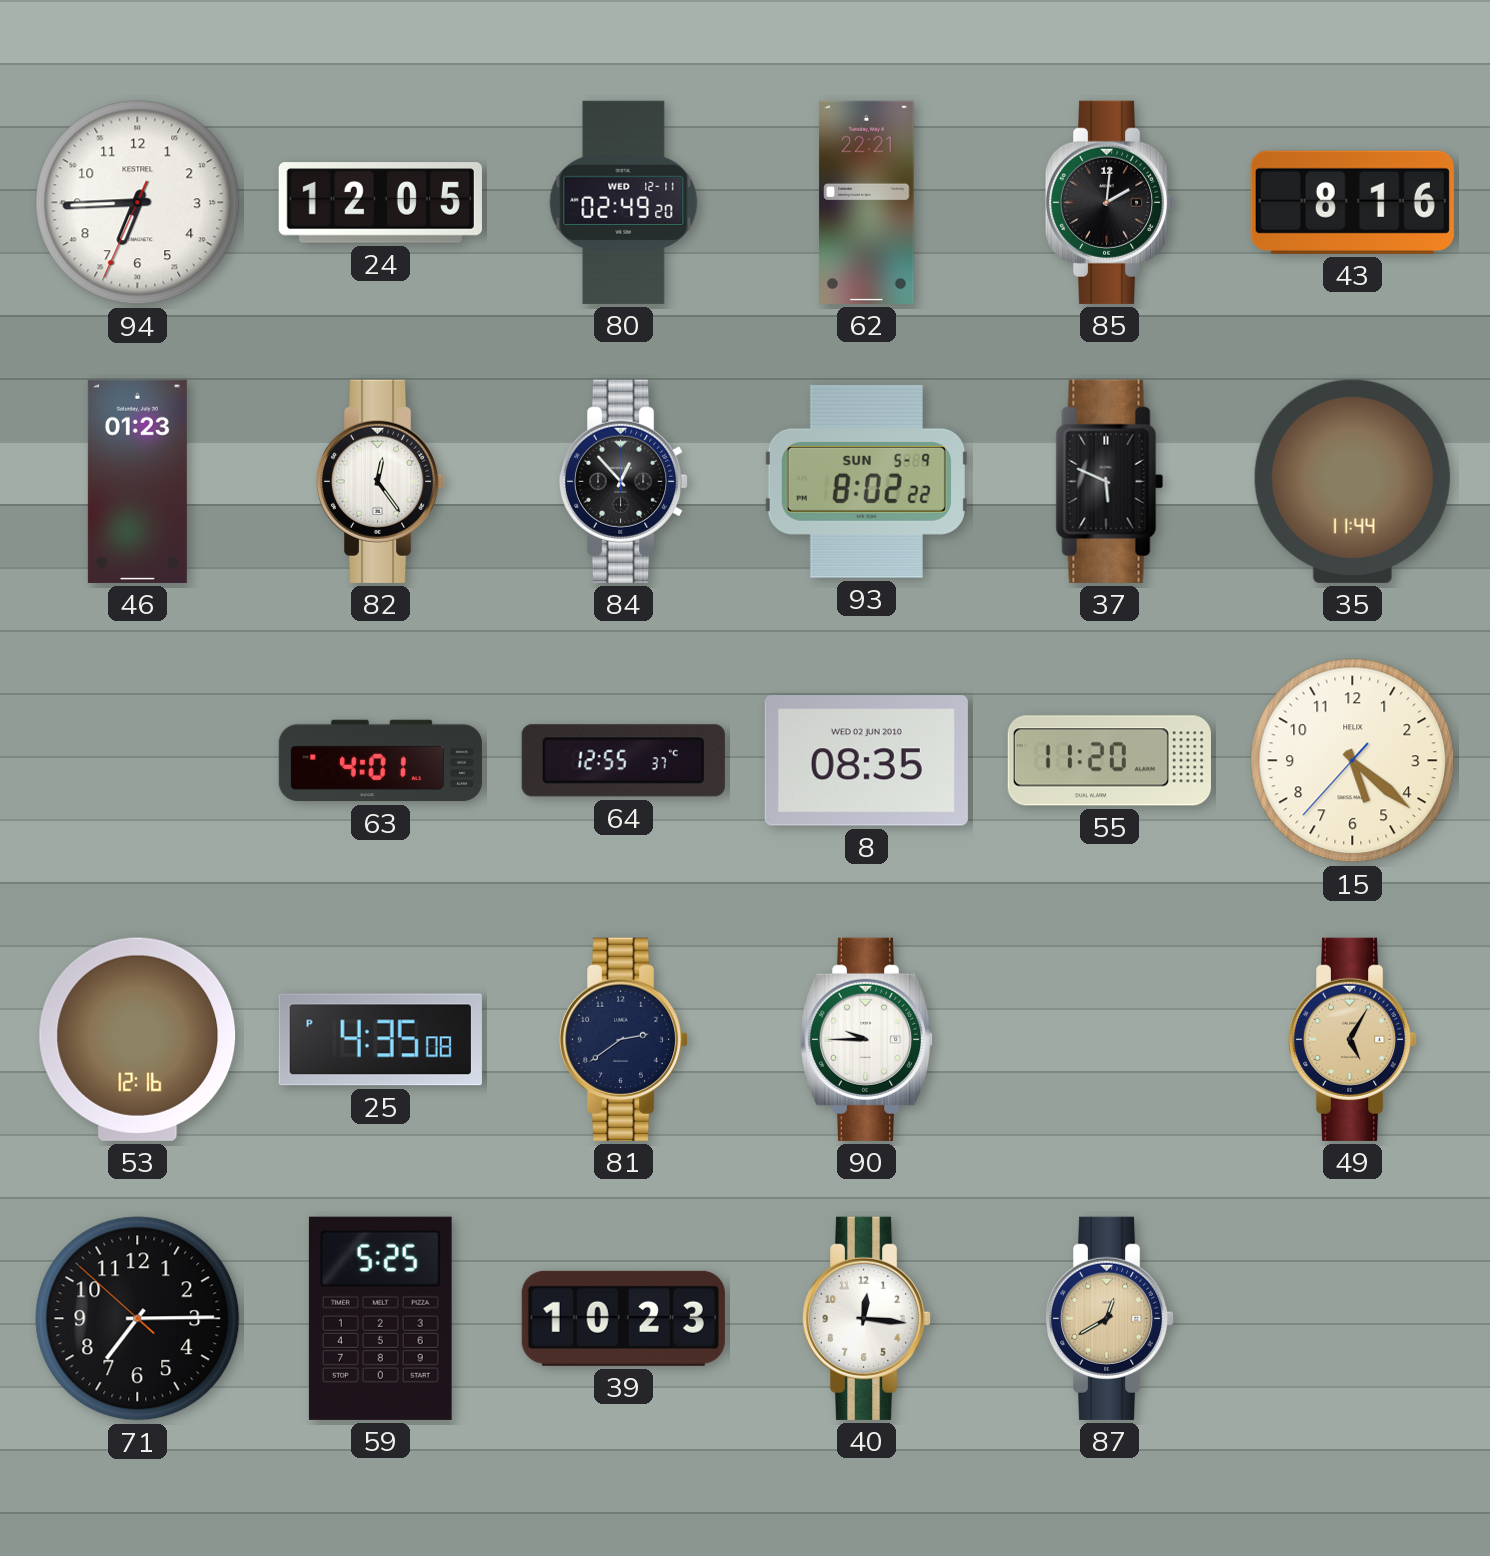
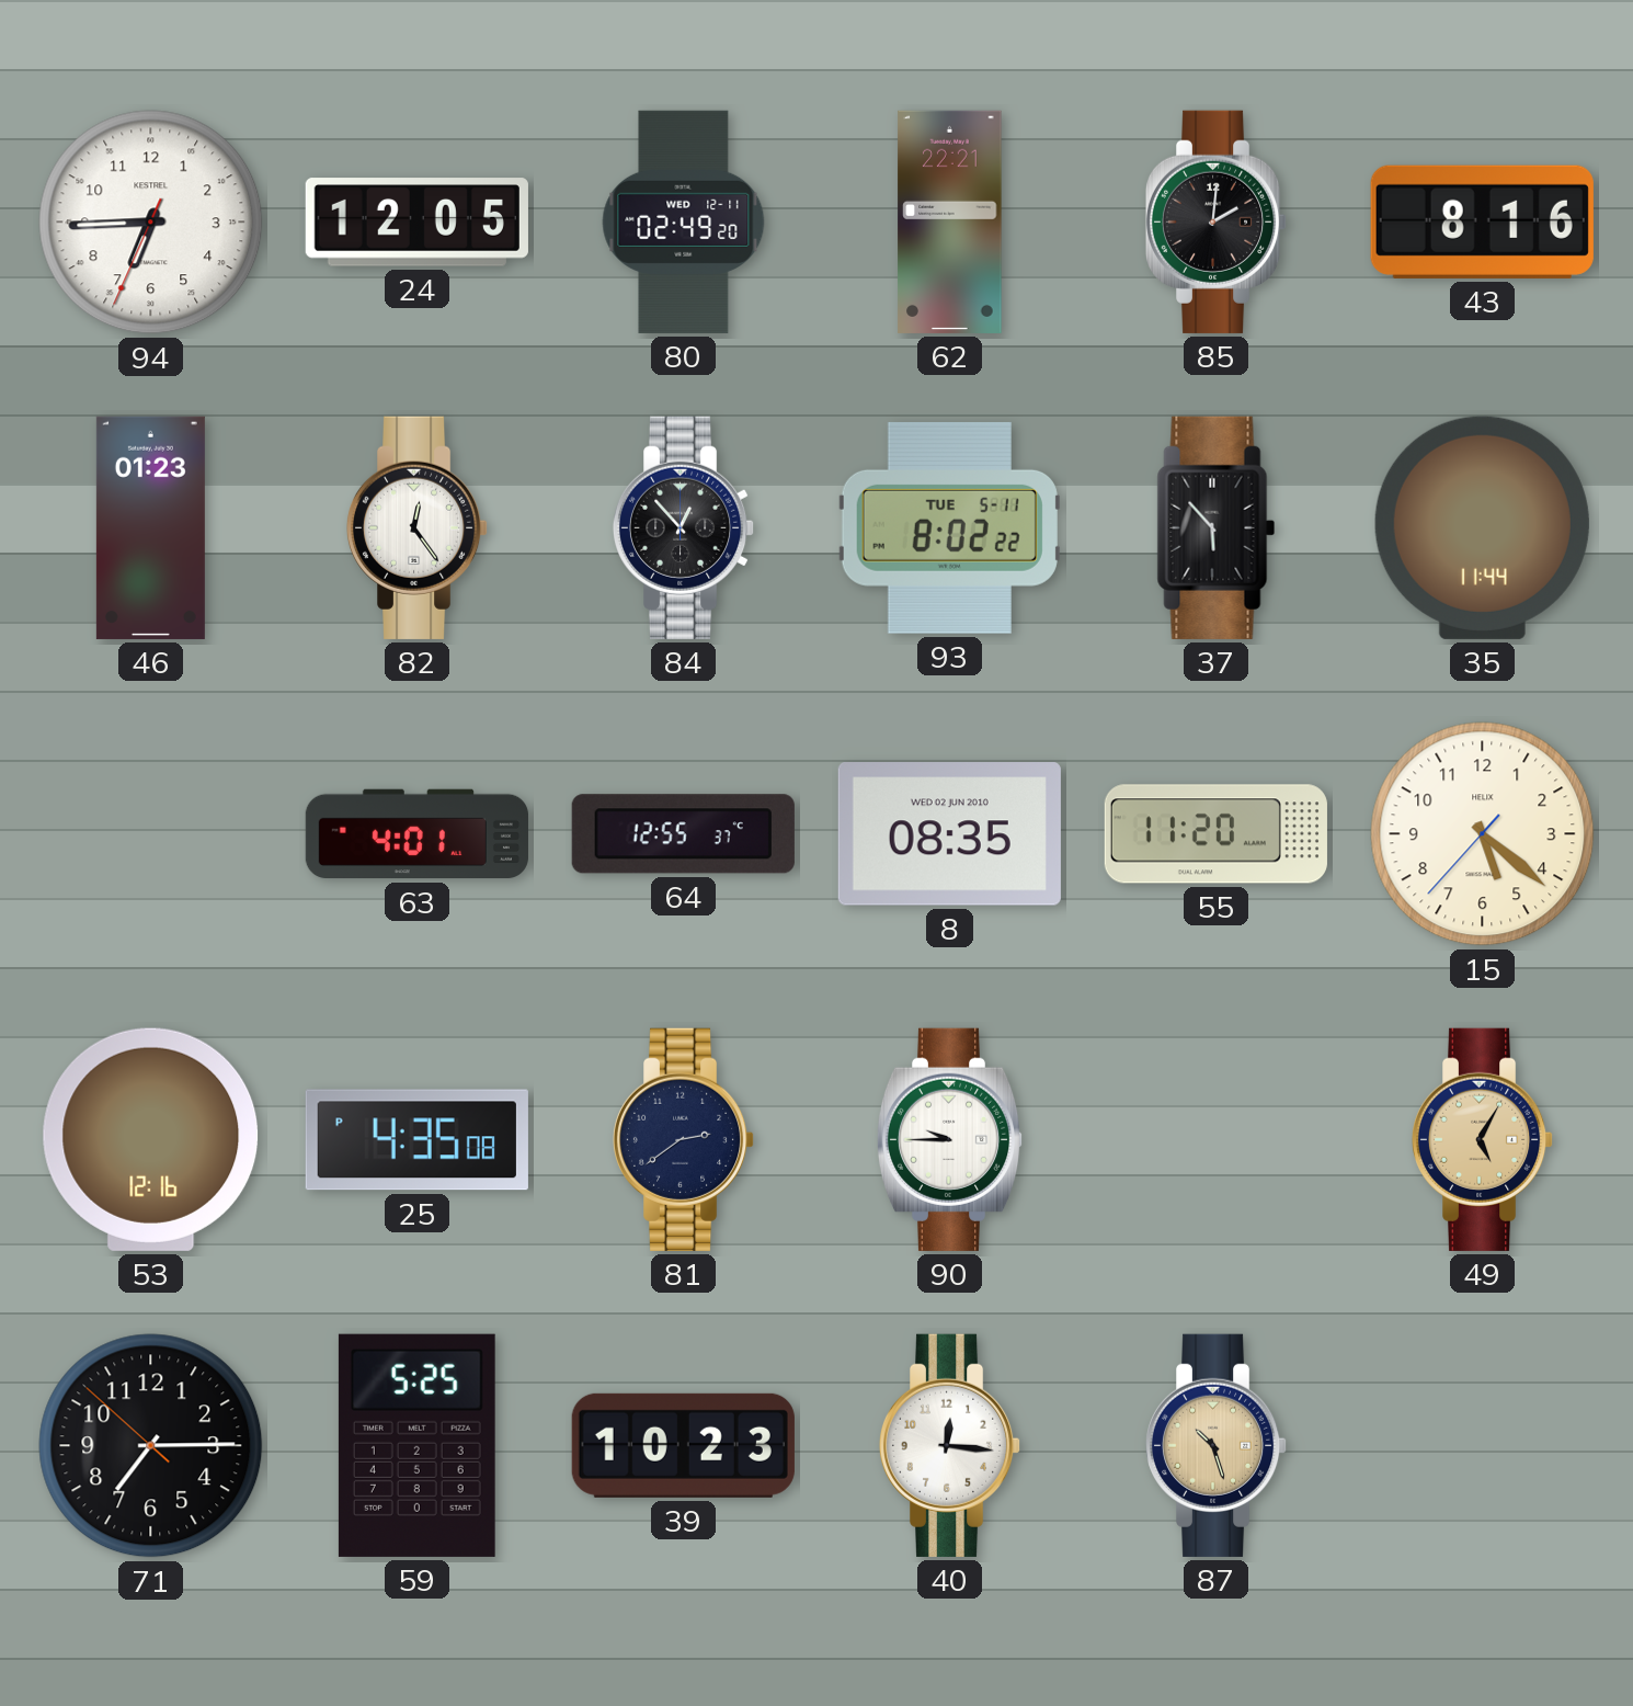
93 date: SUN 5-9 -> TUE 5-11 (949, 527)
37: 5:49 -> 5:53 (1217, 527)
87: 12:40 -> 10:27 (1217, 1445)
